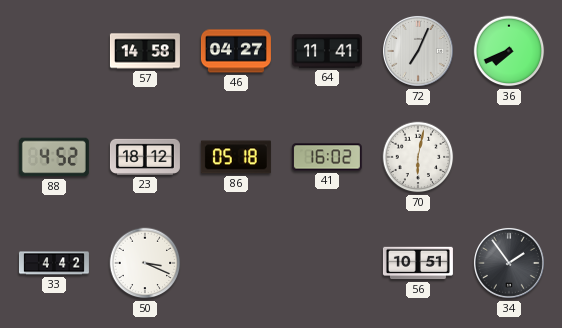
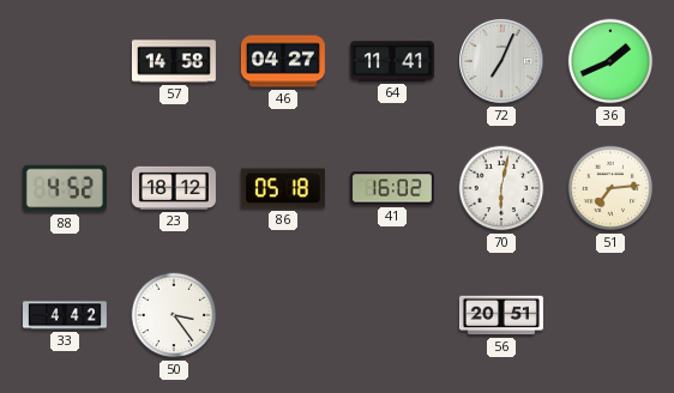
36: 7:41 -> 1:41 (610, 61)
51: none -> 7:14 (610, 188)
50: 3:19 -> 3:24 (174, 315)
56: 10:51 -> 20:51 (501, 315)
34: 1:54 -> none (509, 263)
